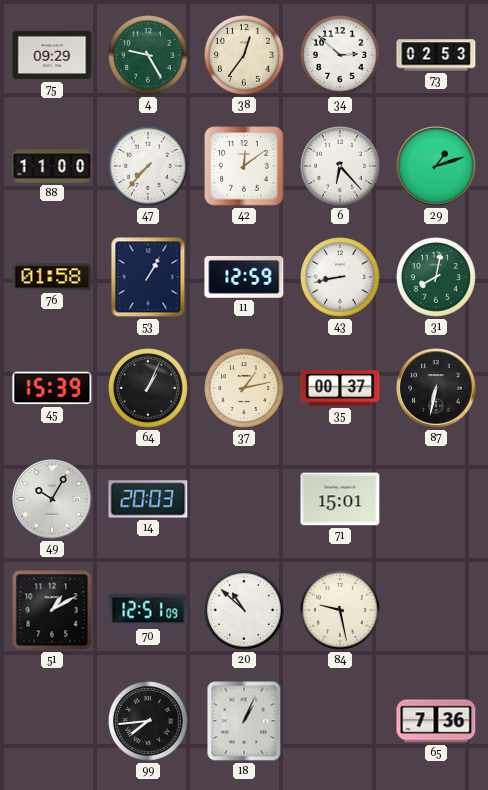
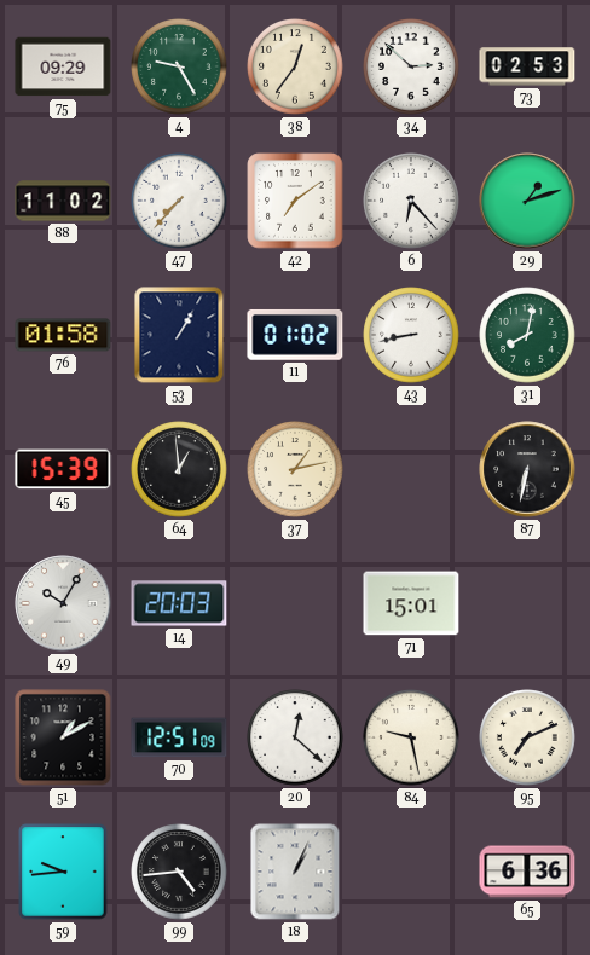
88: 11:00 -> 11:02 (63, 201)
42: 12:09 -> 7:09 (295, 201)
11: 12:59 -> 01:02 (295, 335)
64: 1:04 -> 12:59 (179, 469)
35: 00:37 -> none (340, 388)
20: 10:52 -> 12:22 (295, 737)
95: none -> 7:11 (527, 737)
59: none -> 9:44 (63, 872)
99: 7:44 -> 4:44 (179, 872)
65: 7:36 -> 6:36 (527, 872)
